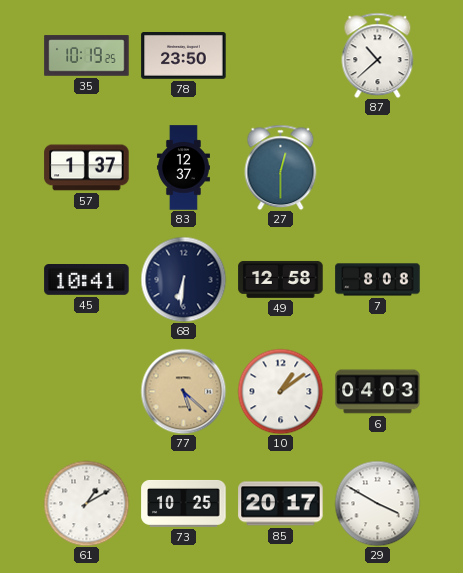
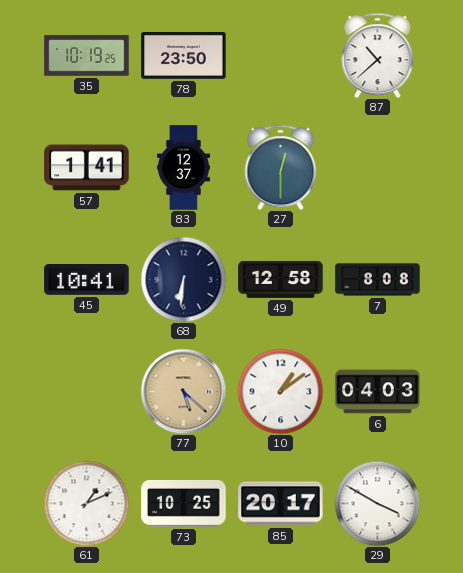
57: 1:37 -> 1:41 (87, 168)
61: 1:10 -> 1:11 (86, 503)
